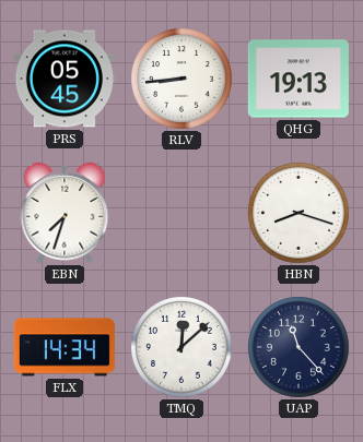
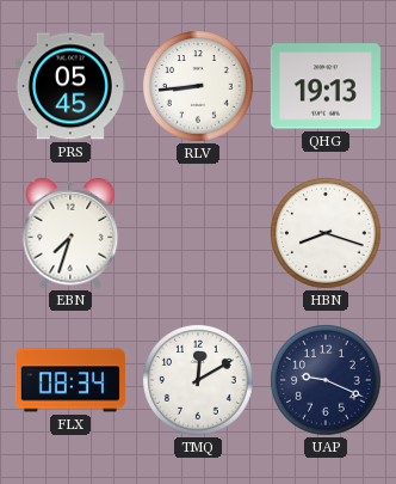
FLX: 14:34 -> 08:34 (70, 380)
TMQ: 12:08 -> 12:10 (198, 380)
UAP: 11:23 -> 9:19 (326, 380)
